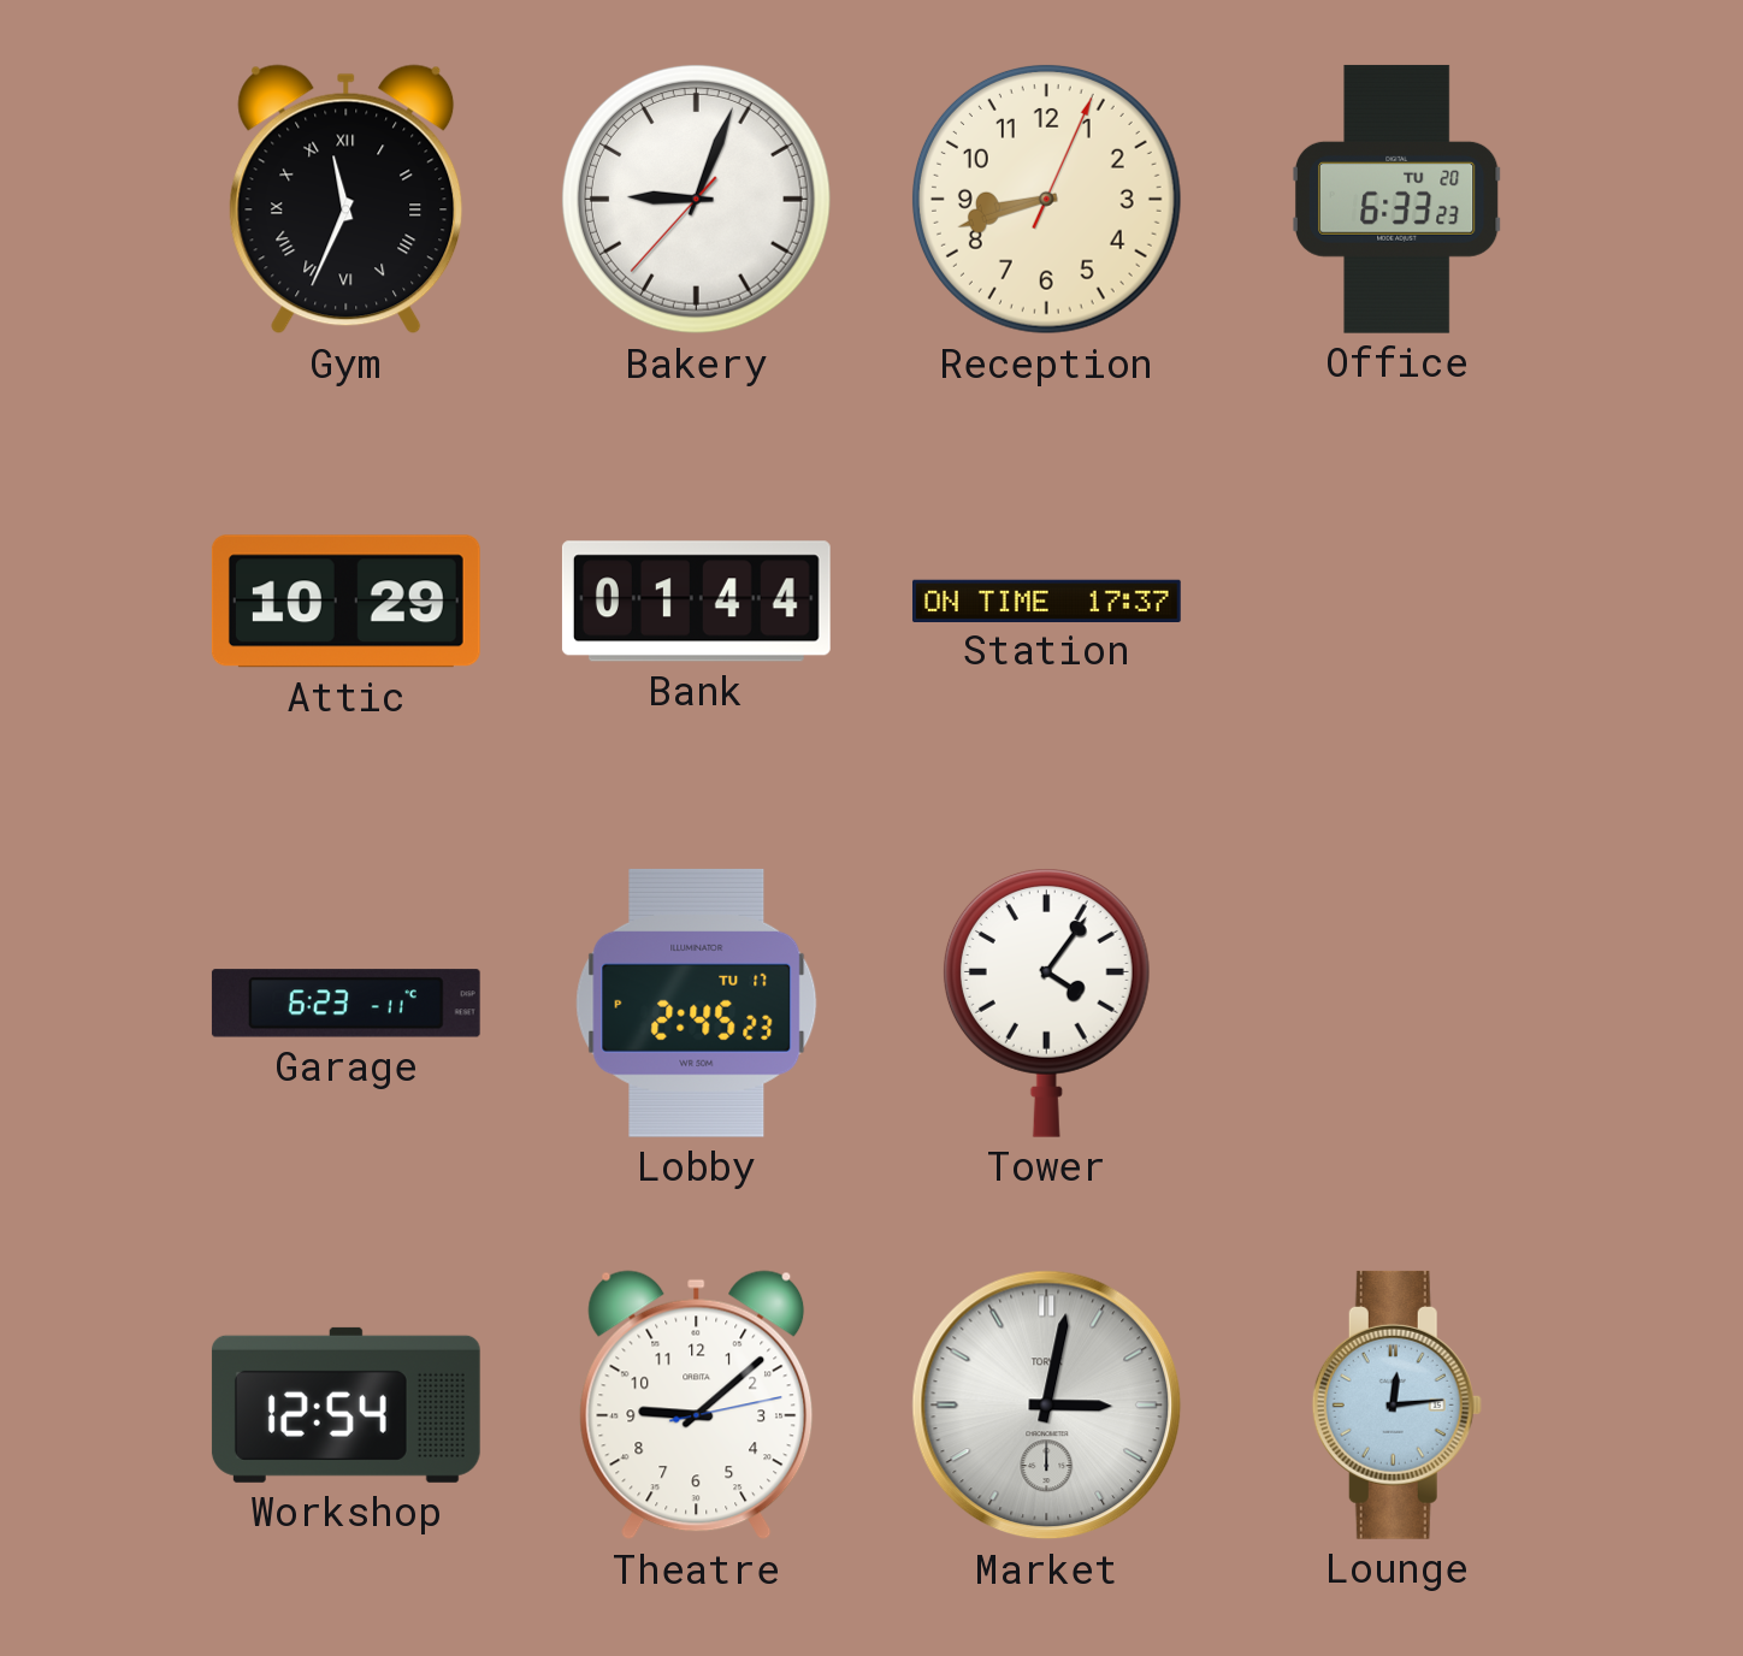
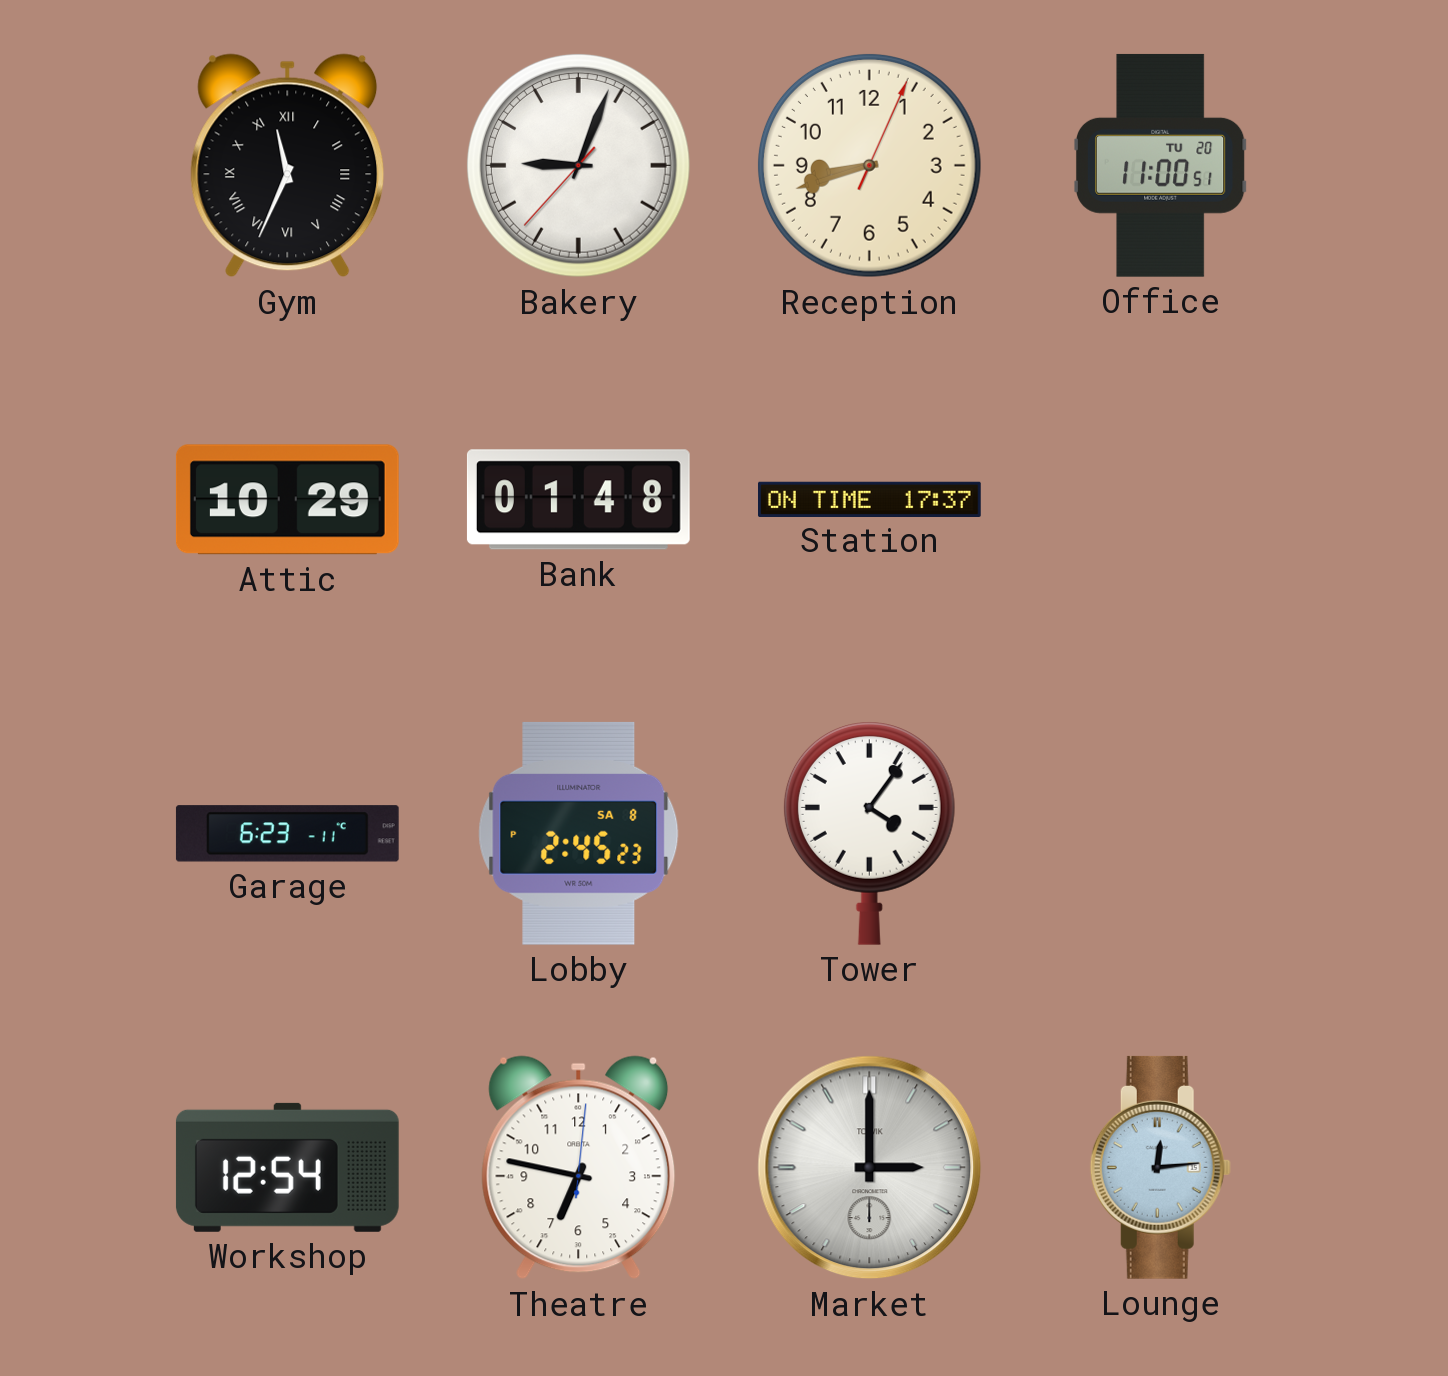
Office: 6:33 -> 11:00 (1160, 165)
Bank: 01:44 -> 01:48 (578, 500)
Lobby date: TU 17 -> SA 8 (579, 833)
Theatre: 9:08 -> 6:47 (579, 1168)
Market: 3:02 -> 3:00 (870, 1168)
